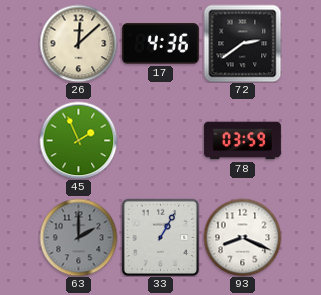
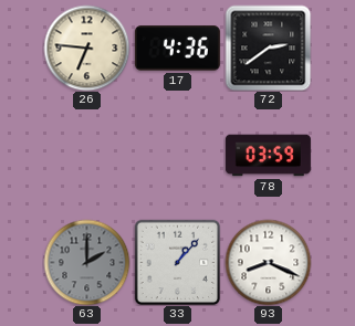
26: 12:08 -> 6:46 (86, 48)
45: 1:56 -> none (78, 140)
33: 1:05 -> 1:07 (177, 262)
